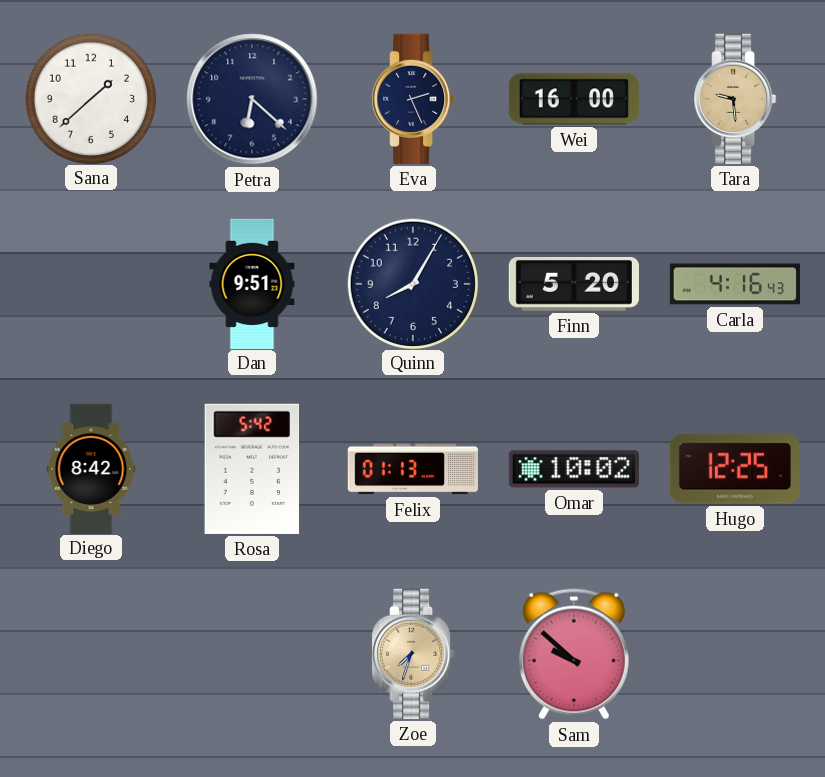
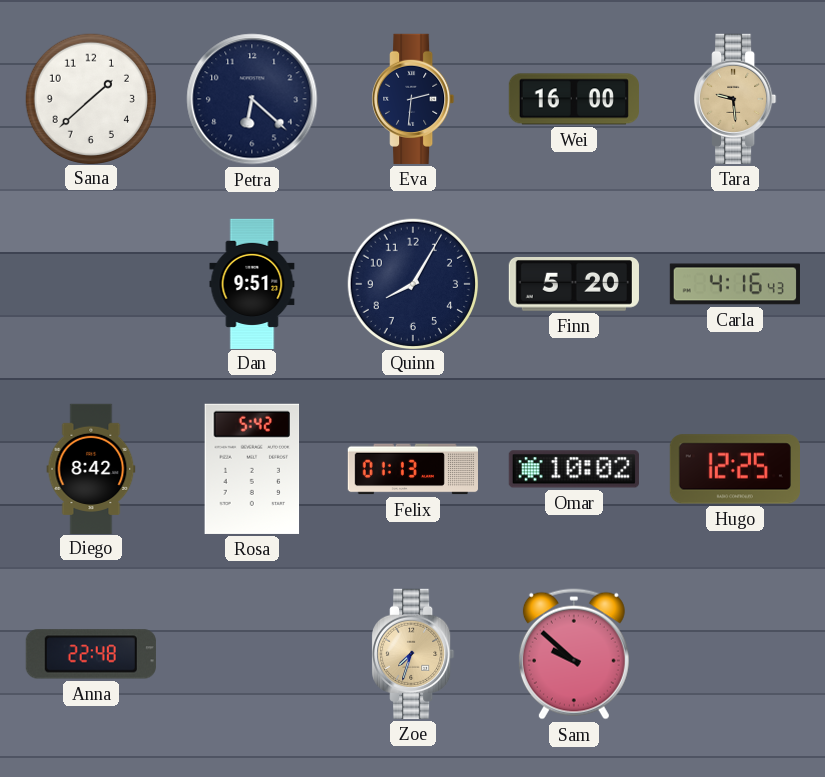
Eva: 2:26 -> 2:31 (413, 99)
Anna: none -> 22:48 (91, 654)
